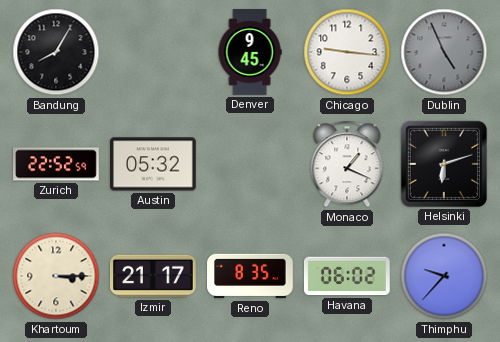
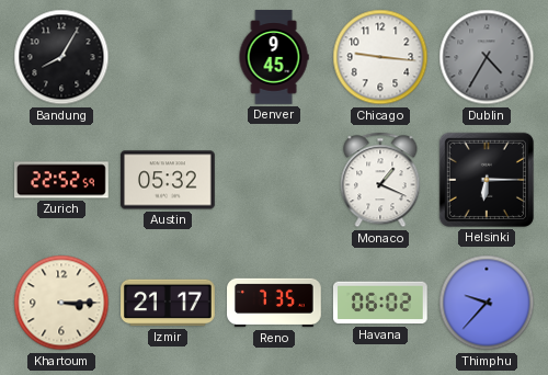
Dublin: 4:56 -> 4:35 (487, 57)
Helsinki: 6:12 -> 6:15 (487, 180)
Reno: 8:35 -> 7:35 (274, 303)
